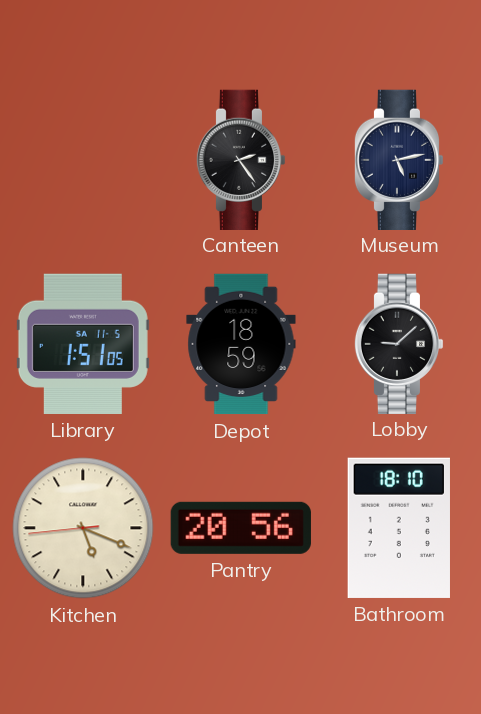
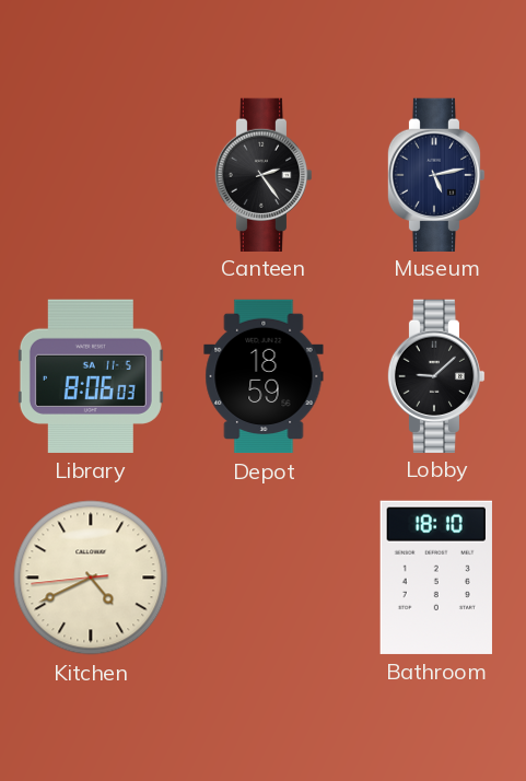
Library: 1:51 -> 8:06 (91, 376)
Kitchen: 5:18 -> 4:40 (91, 578)
Pantry: 20:56 -> none (241, 528)
